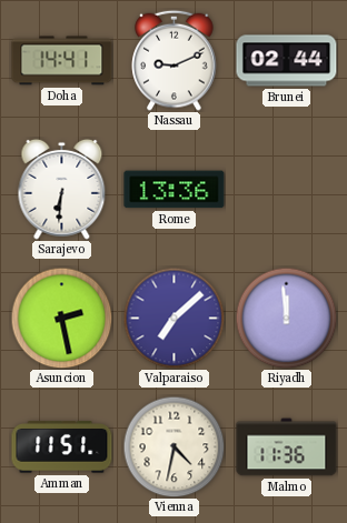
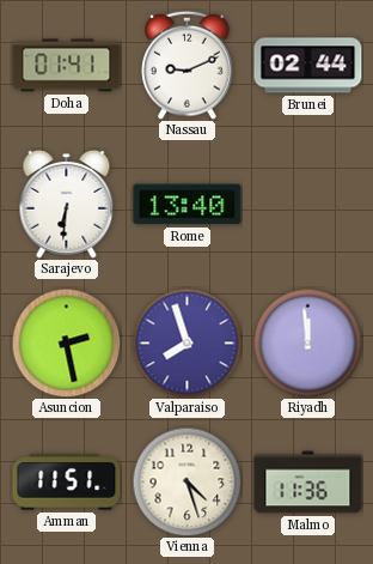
Doha: 14:41 -> 01:41 (67, 66)
Rome: 13:36 -> 13:40 (188, 205)
Valparaiso: 7:08 -> 7:57 (186, 342)
Vienna: 4:32 -> 4:27 (186, 481)
